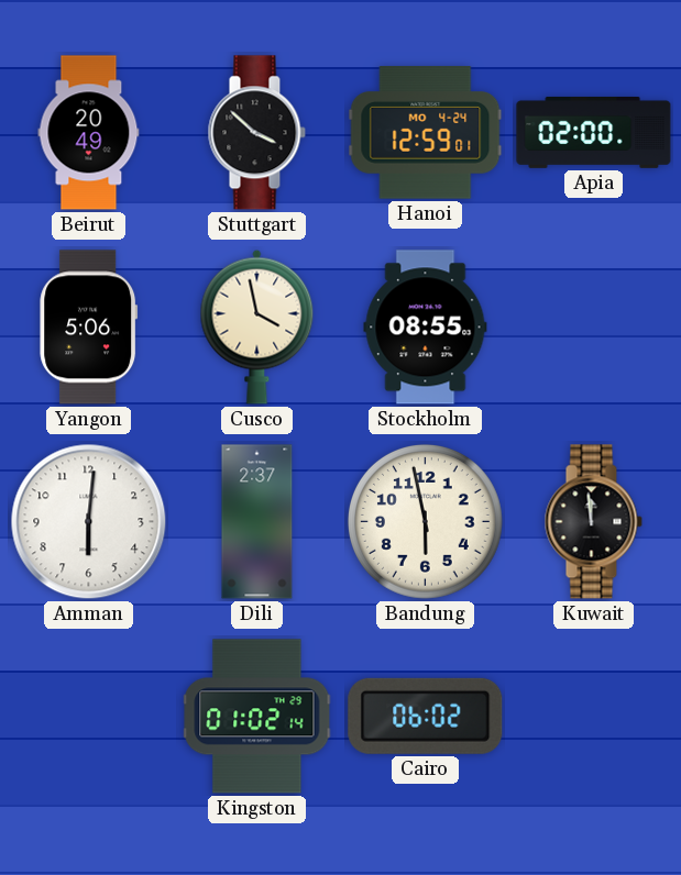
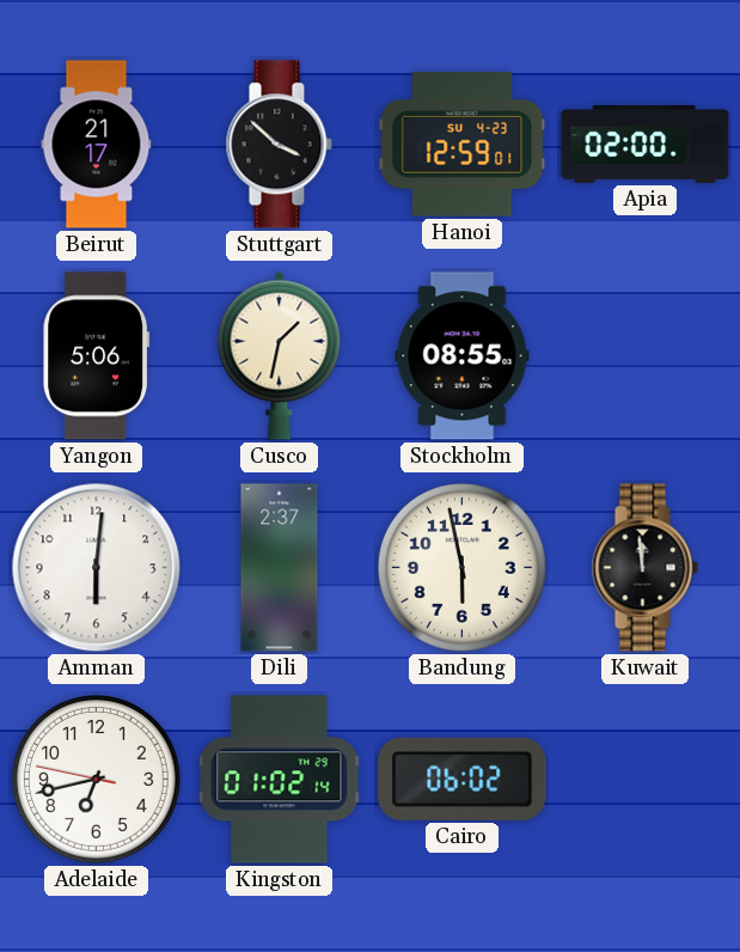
Beirut: 20:49 -> 21:17 (97, 145)
Hanoi date: MO 4-24 -> SU 4-23 (463, 145)
Cusco: 3:58 -> 1:32 (280, 355)
Adelaide: none -> 6:42 (96, 779)
